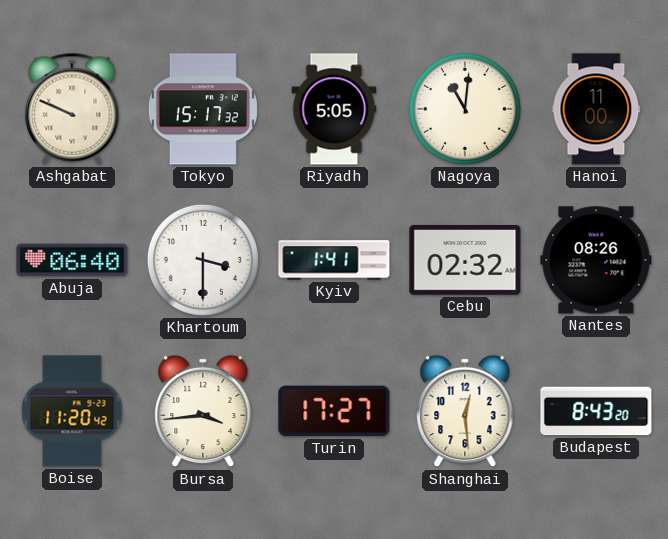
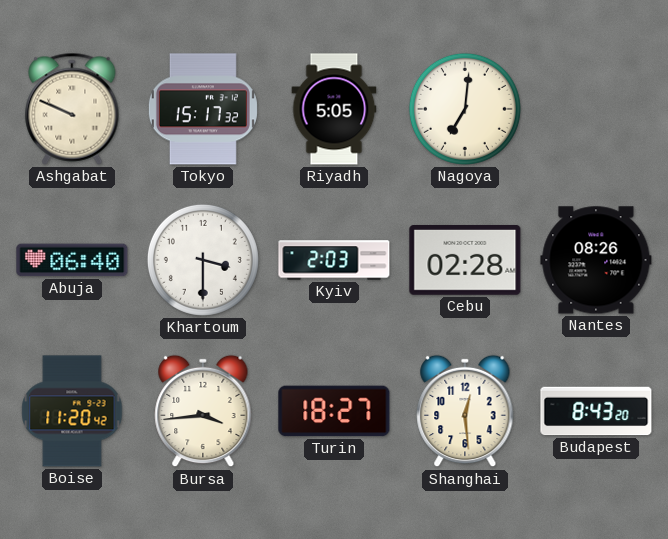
Nagoya: 11:01 -> 7:01 (465, 109)
Hanoi: 11:00 -> none (596, 109)
Kyiv: 1:41 -> 2:03 (334, 260)
Cebu: 02:32 -> 02:28 (465, 261)
Turin: 17:27 -> 18:27 (334, 411)
